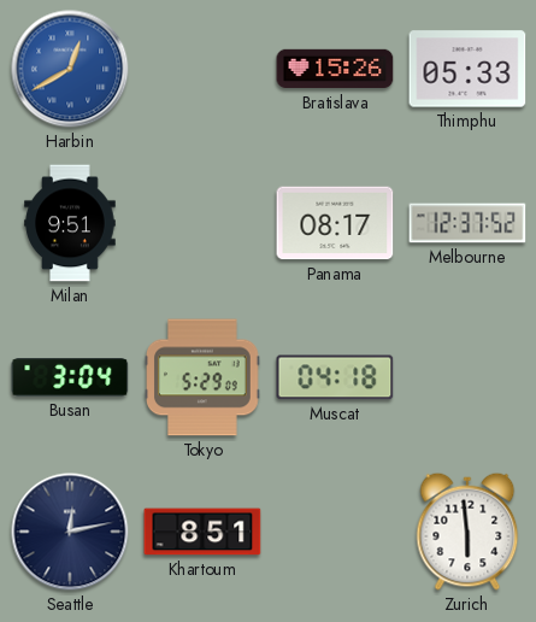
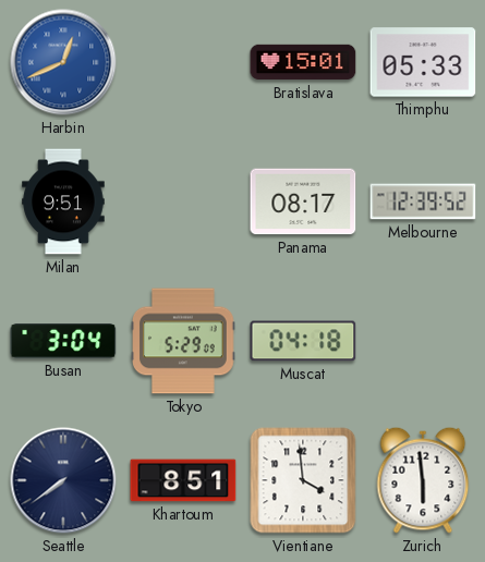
Harbin: 12:40 -> 12:41 (63, 62)
Bratislava: 15:26 -> 15:01 (303, 62)
Melbourne: 12:37 -> 12:39 (423, 201)
Seattle: 12:13 -> 7:39 (63, 480)
Vientiane: none -> 3:59 (303, 480)
